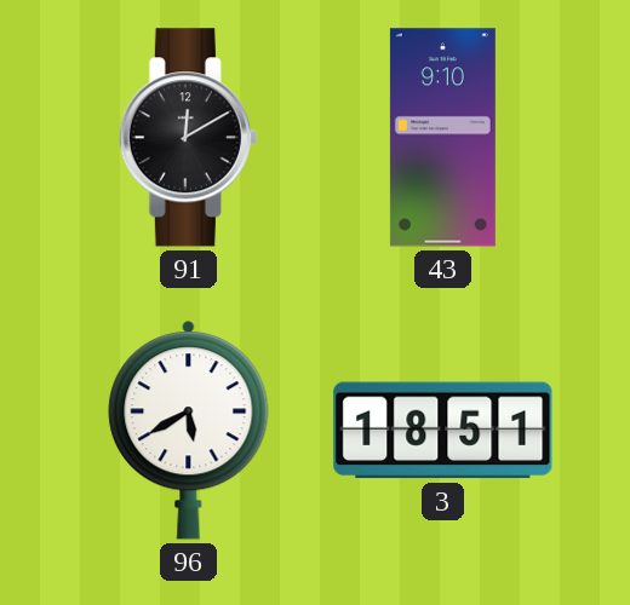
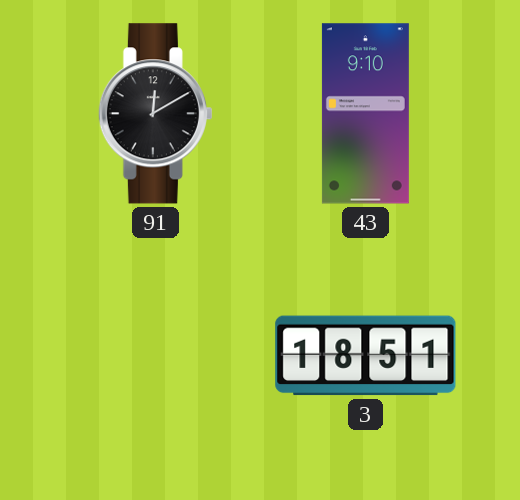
96: 5:40 -> none (189, 431)
